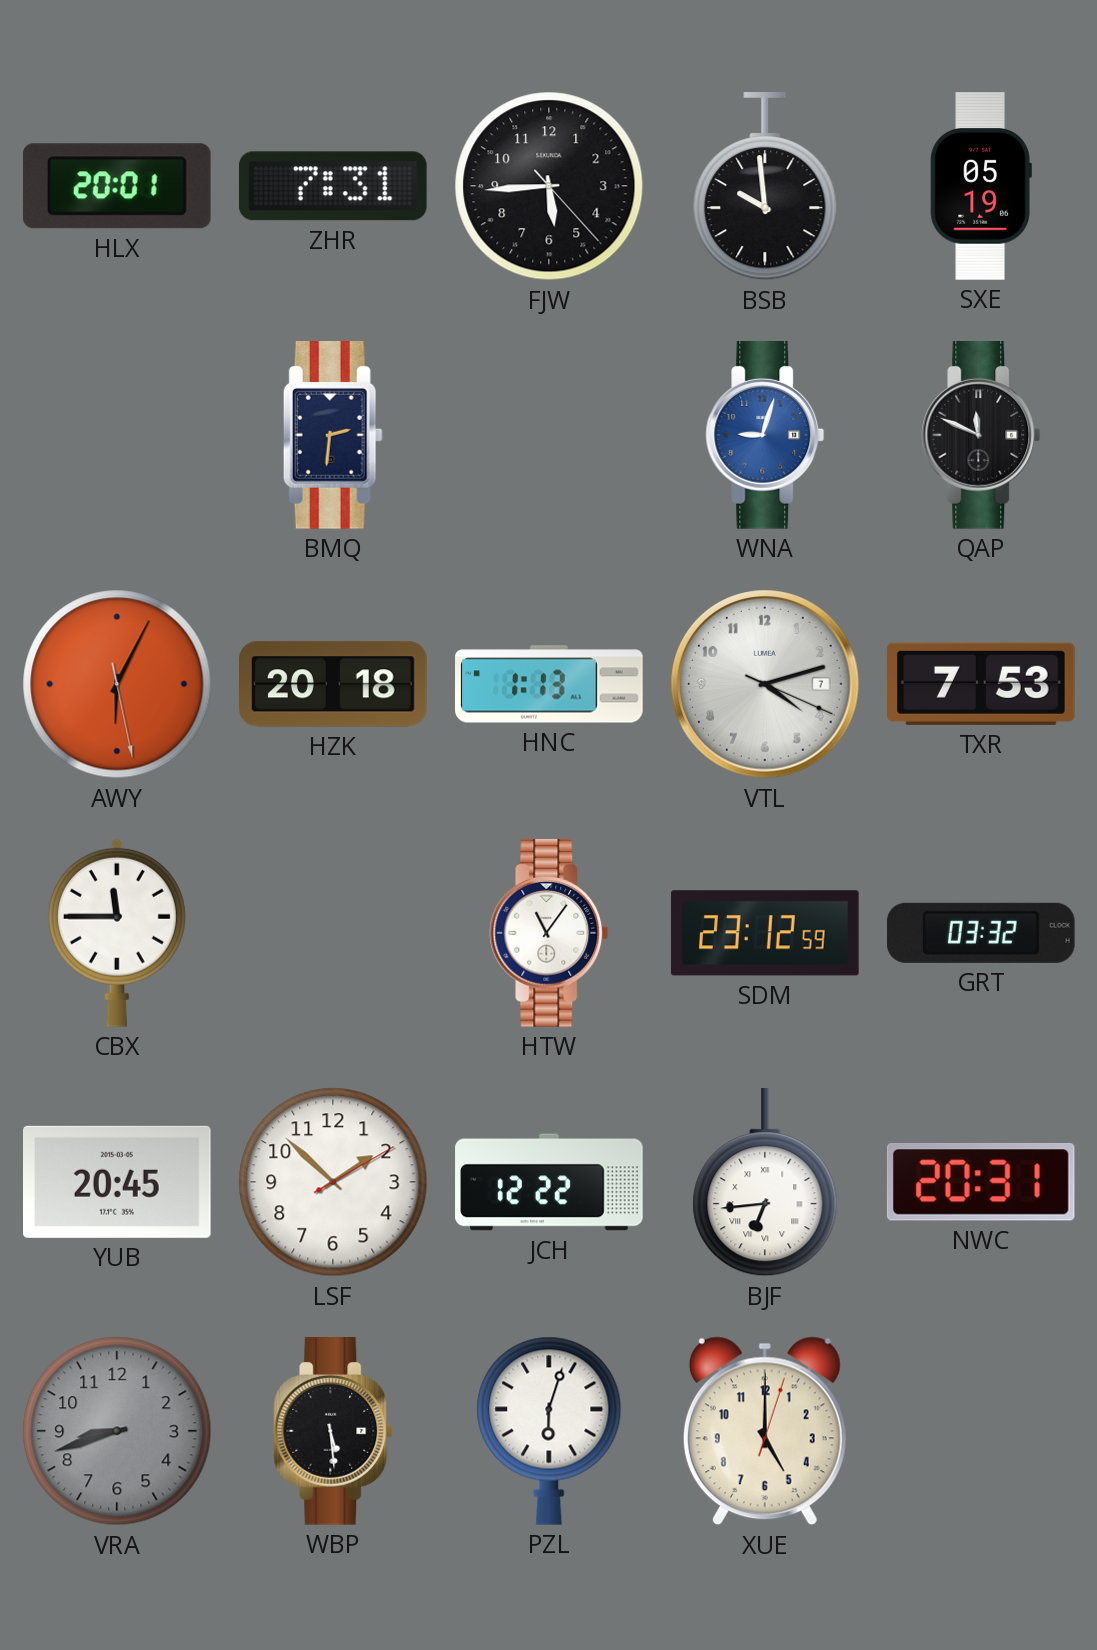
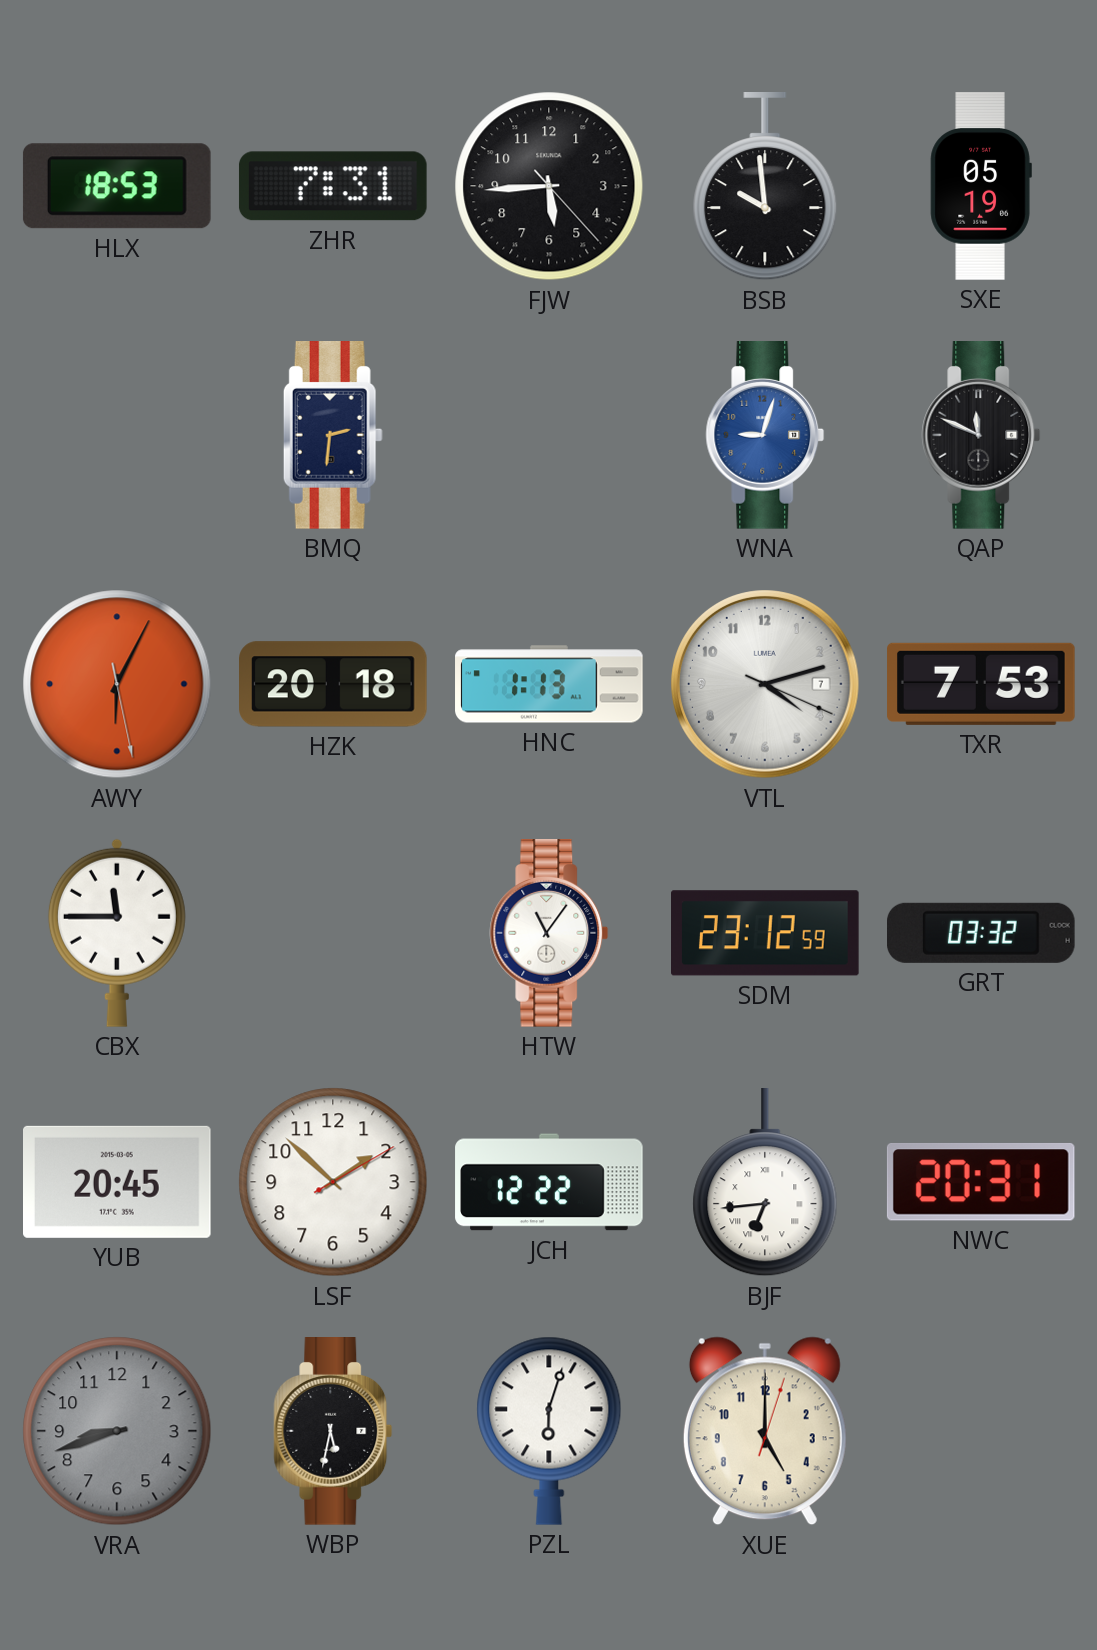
HLX: 20:01 -> 18:53 (117, 186)
WBP: 5:29 -> 5:32 (333, 1432)
